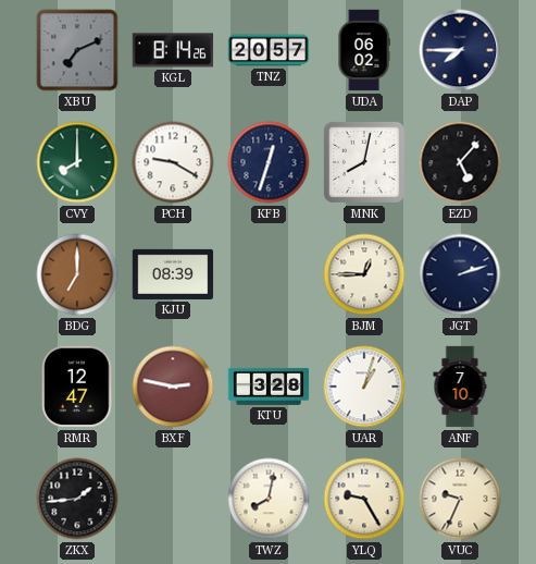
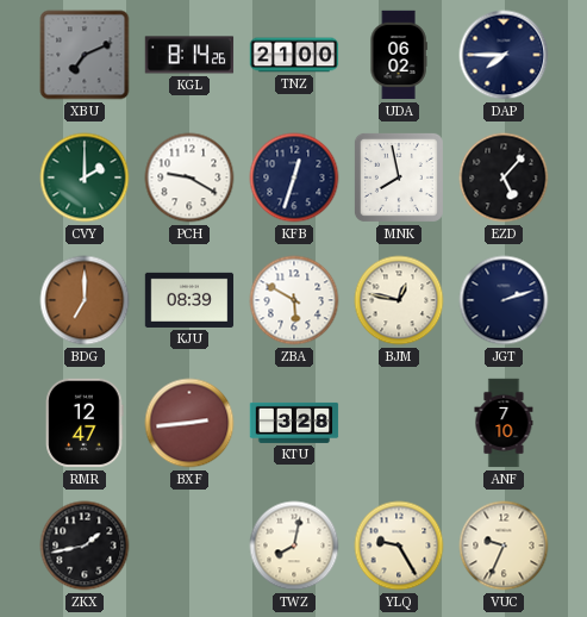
TNZ: 20:57 -> 21:00 (294, 55)
CVY: 8:00 -> 2:00 (85, 177)
MNK: 8:02 -> 7:58 (399, 177)
ZBA: none -> 5:50 (294, 300)
BJM: 12:45 -> 12:47 (399, 300)
BXF: 2:47 -> 2:44 (189, 423)
UAR: 1:03 -> none (364, 387)
ZKX: 1:44 -> 1:43 (85, 546)
